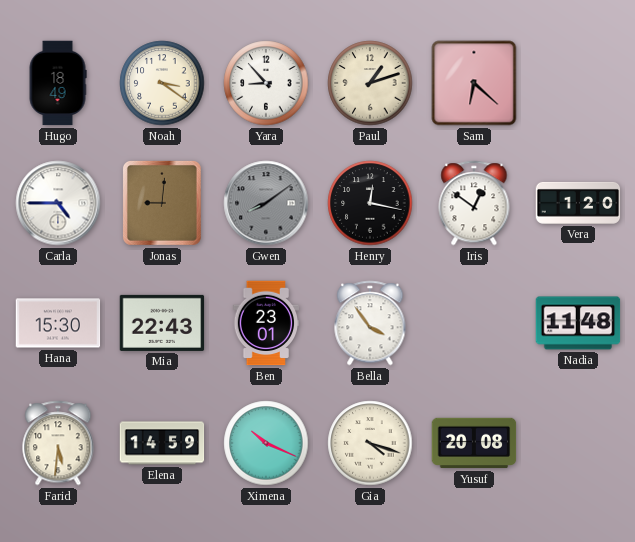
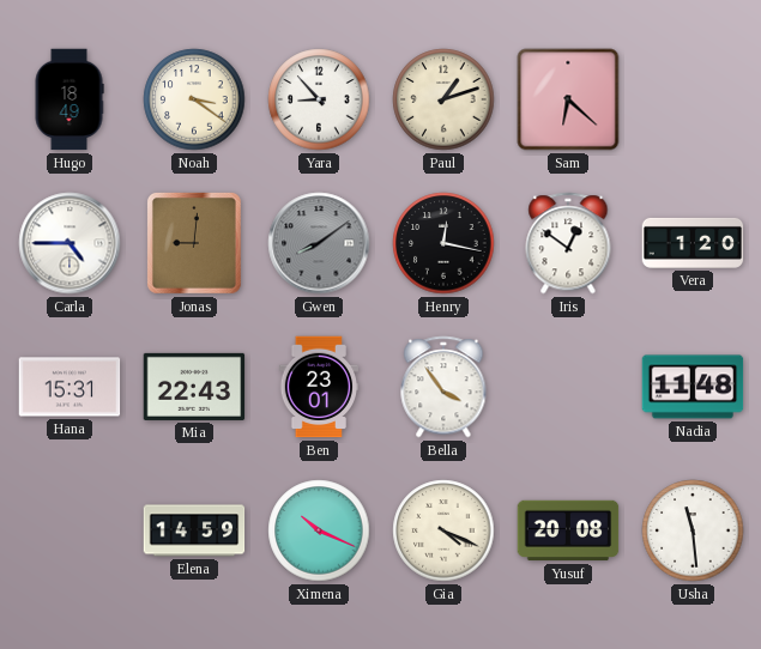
Hana: 15:30 -> 15:31 (70, 387)
Farid: 5:31 -> none (58, 443)
Gia: 4:18 -> 4:19 (443, 530)
Usha: none -> 11:29 (693, 530)
